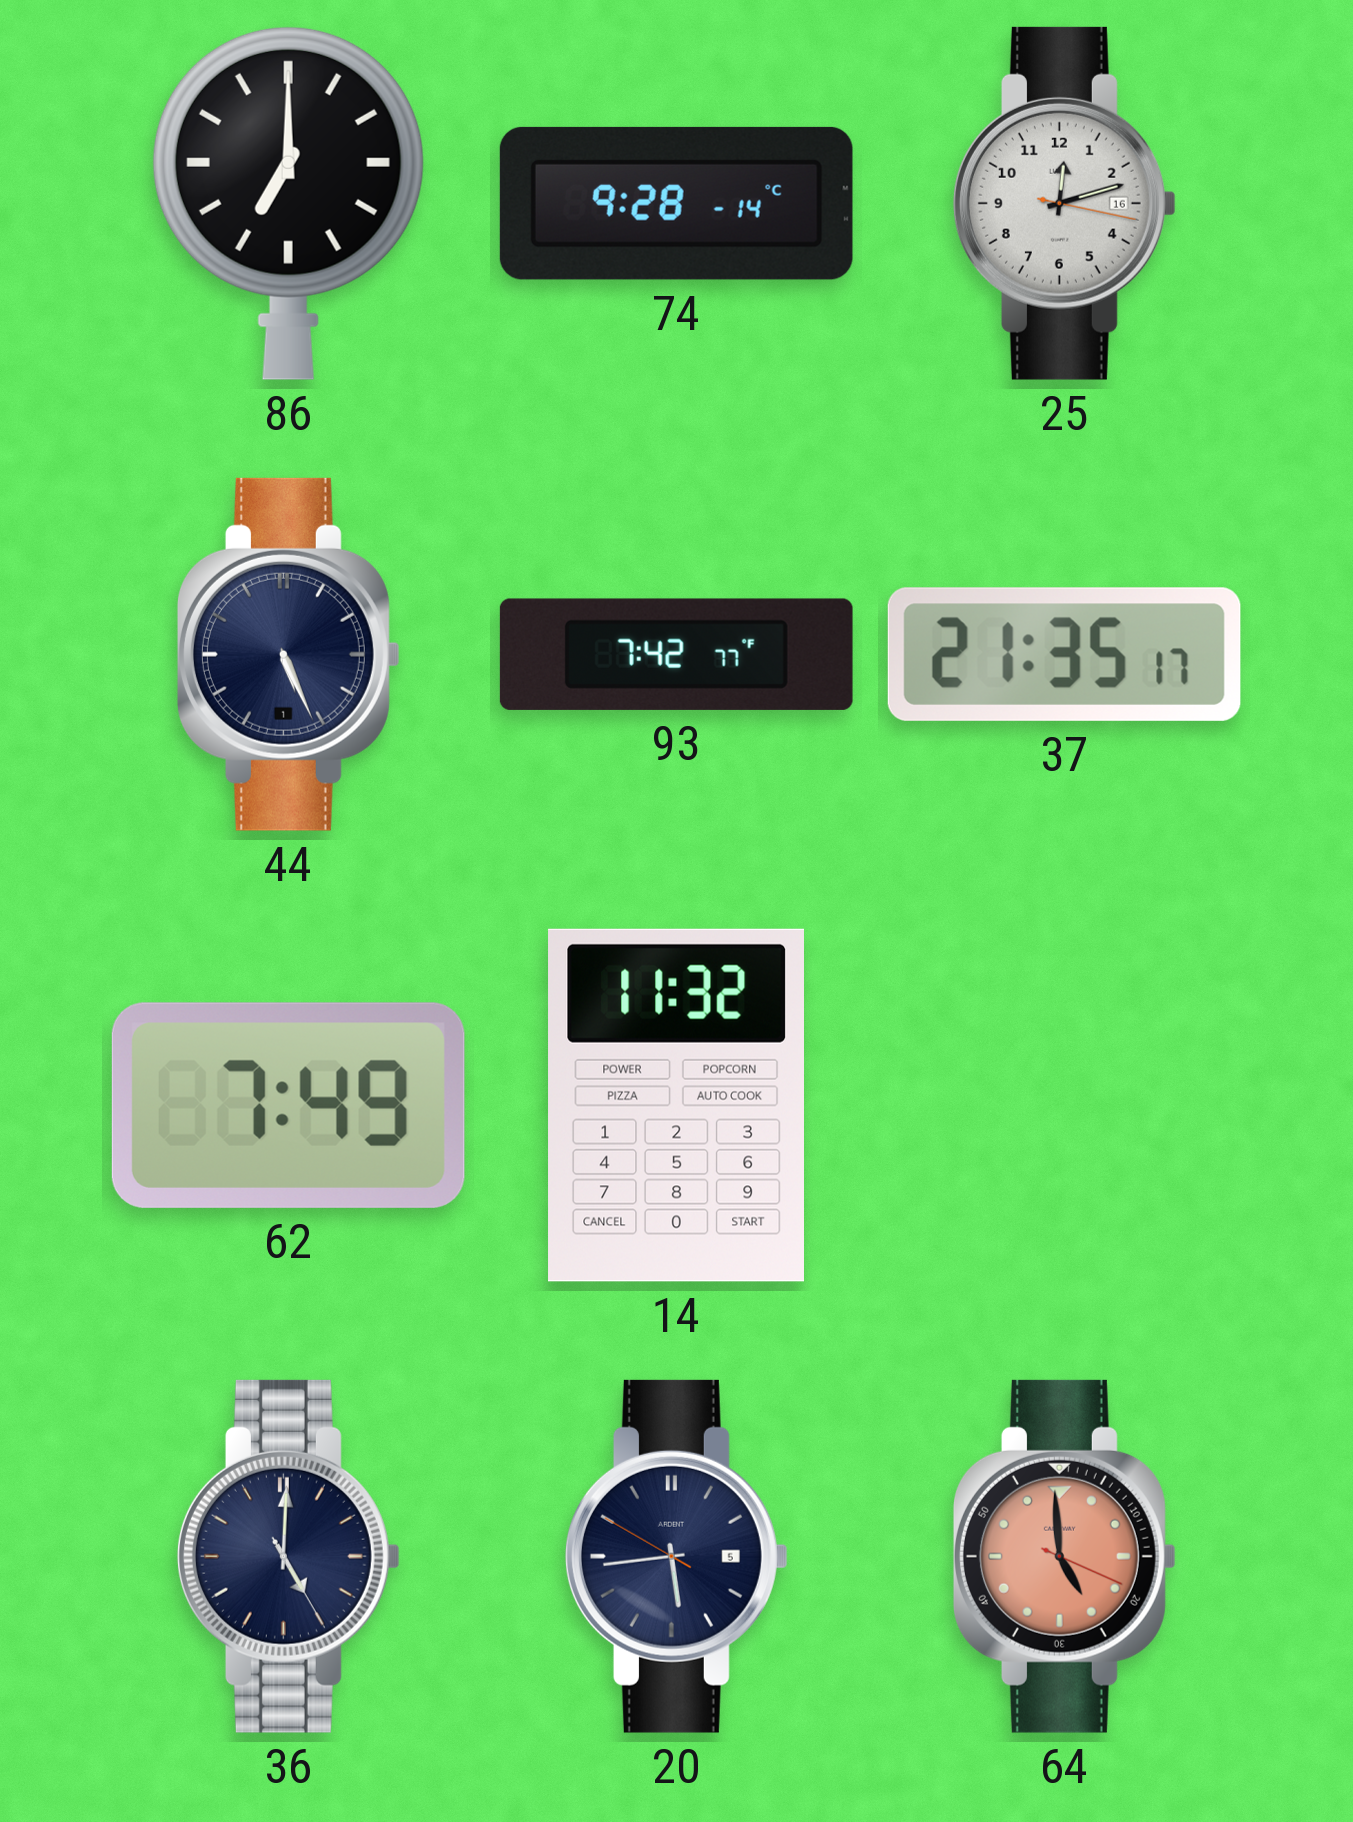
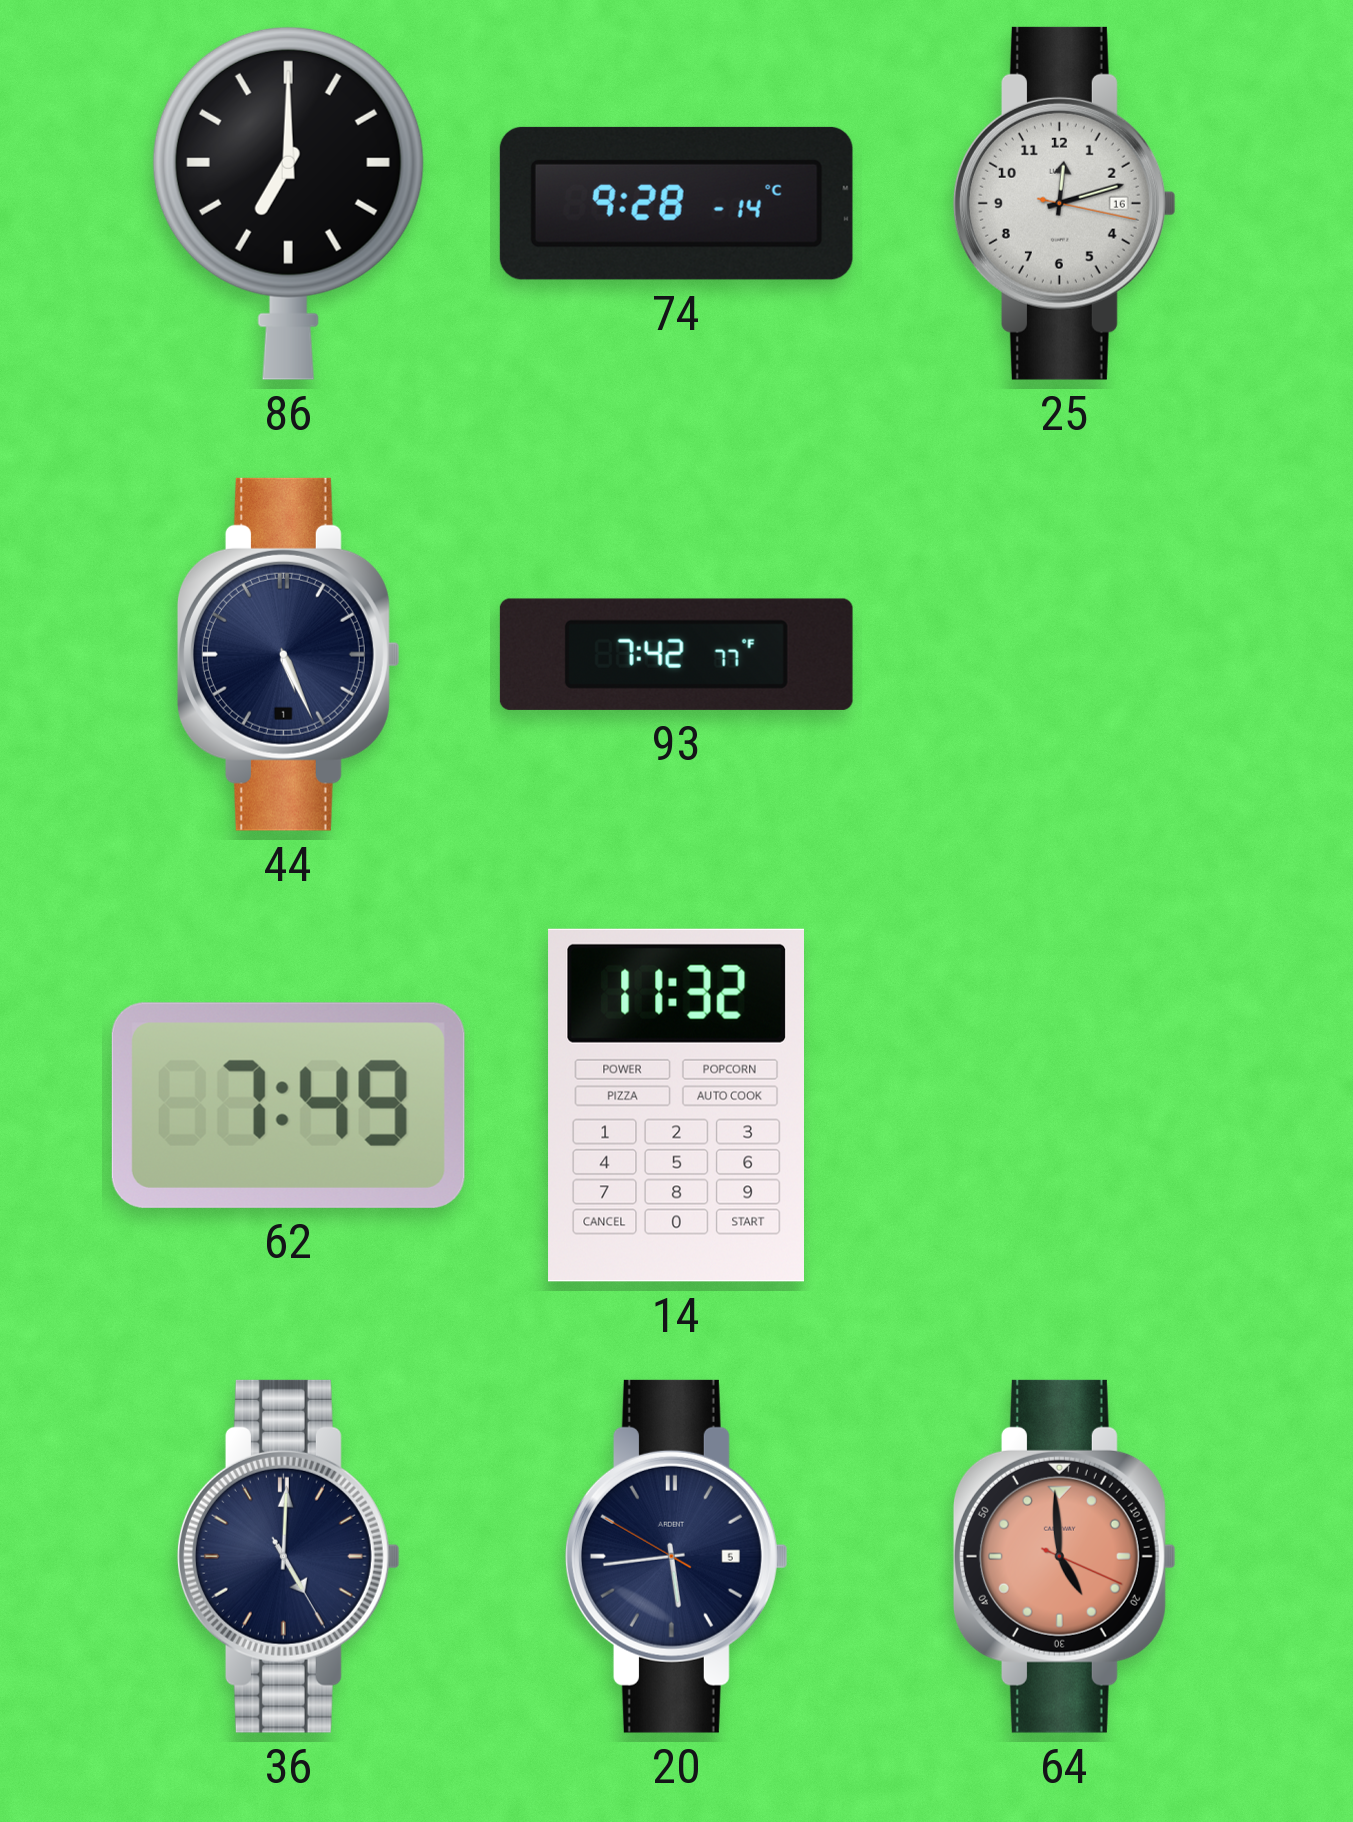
37: 21:35 -> none (1064, 654)
